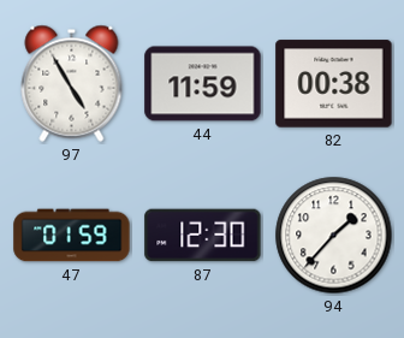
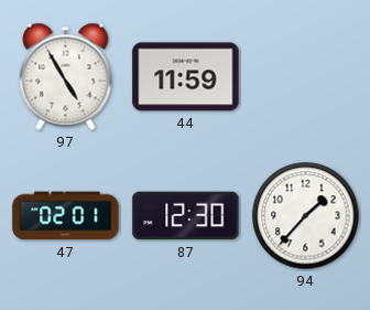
82: 00:38 -> none (334, 84)
47: 01:59 -> 02:01 (66, 216)
